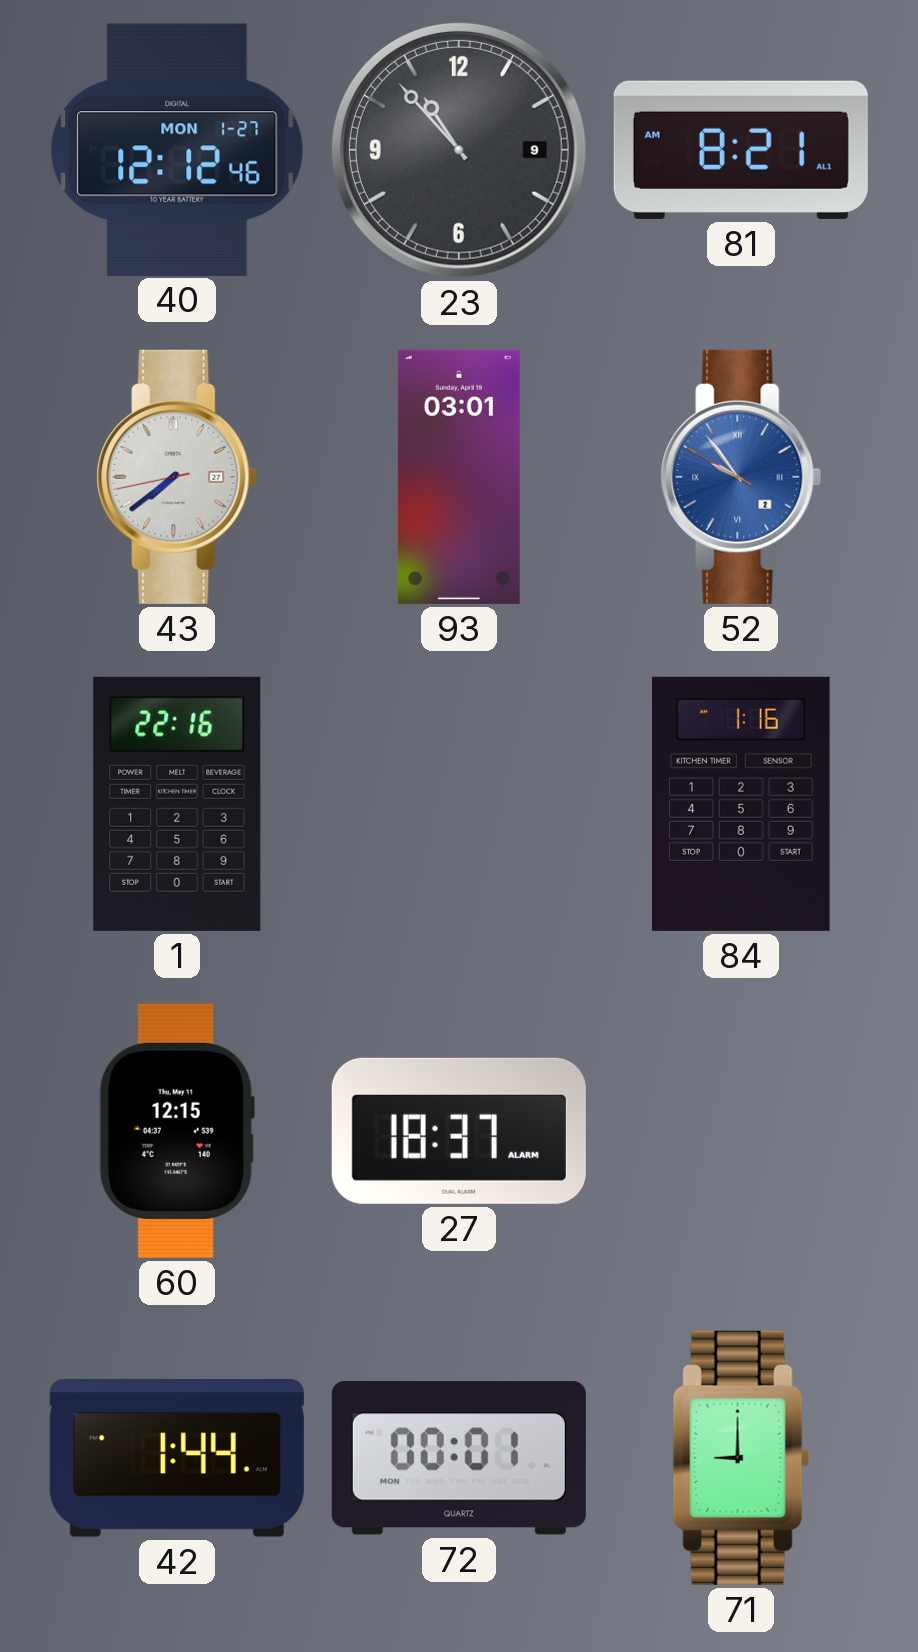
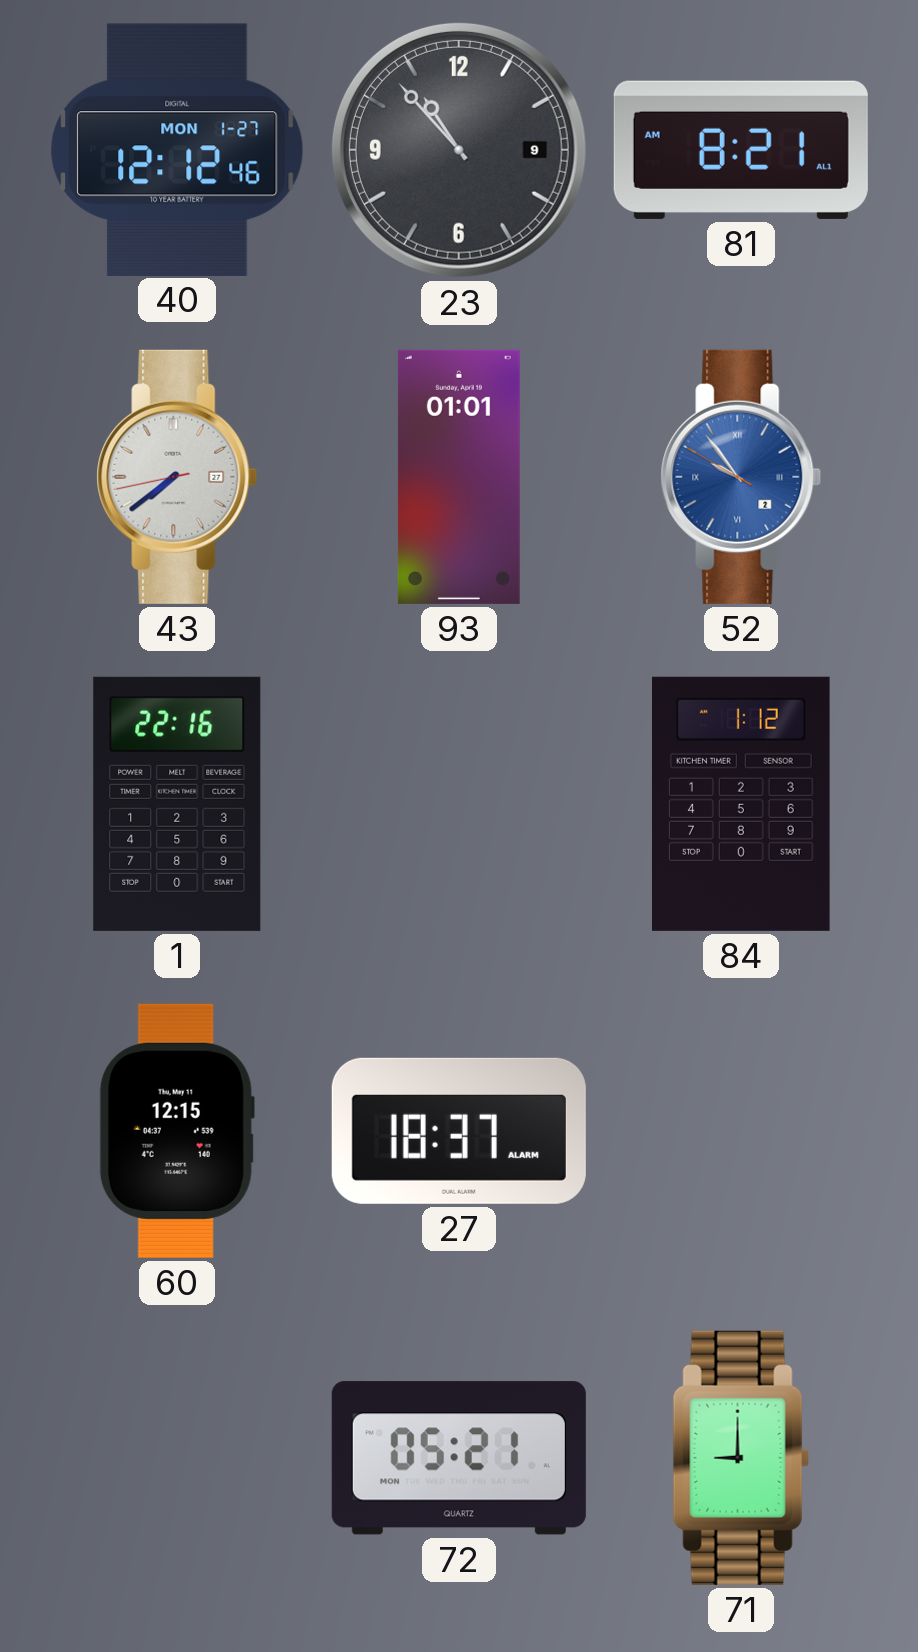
93: 03:01 -> 01:01 (459, 477)
84: 1:16 -> 1:12 (741, 804)
42: 1:44 -> none (177, 1458)
72: 00:01 -> 05:21 (459, 1458)
